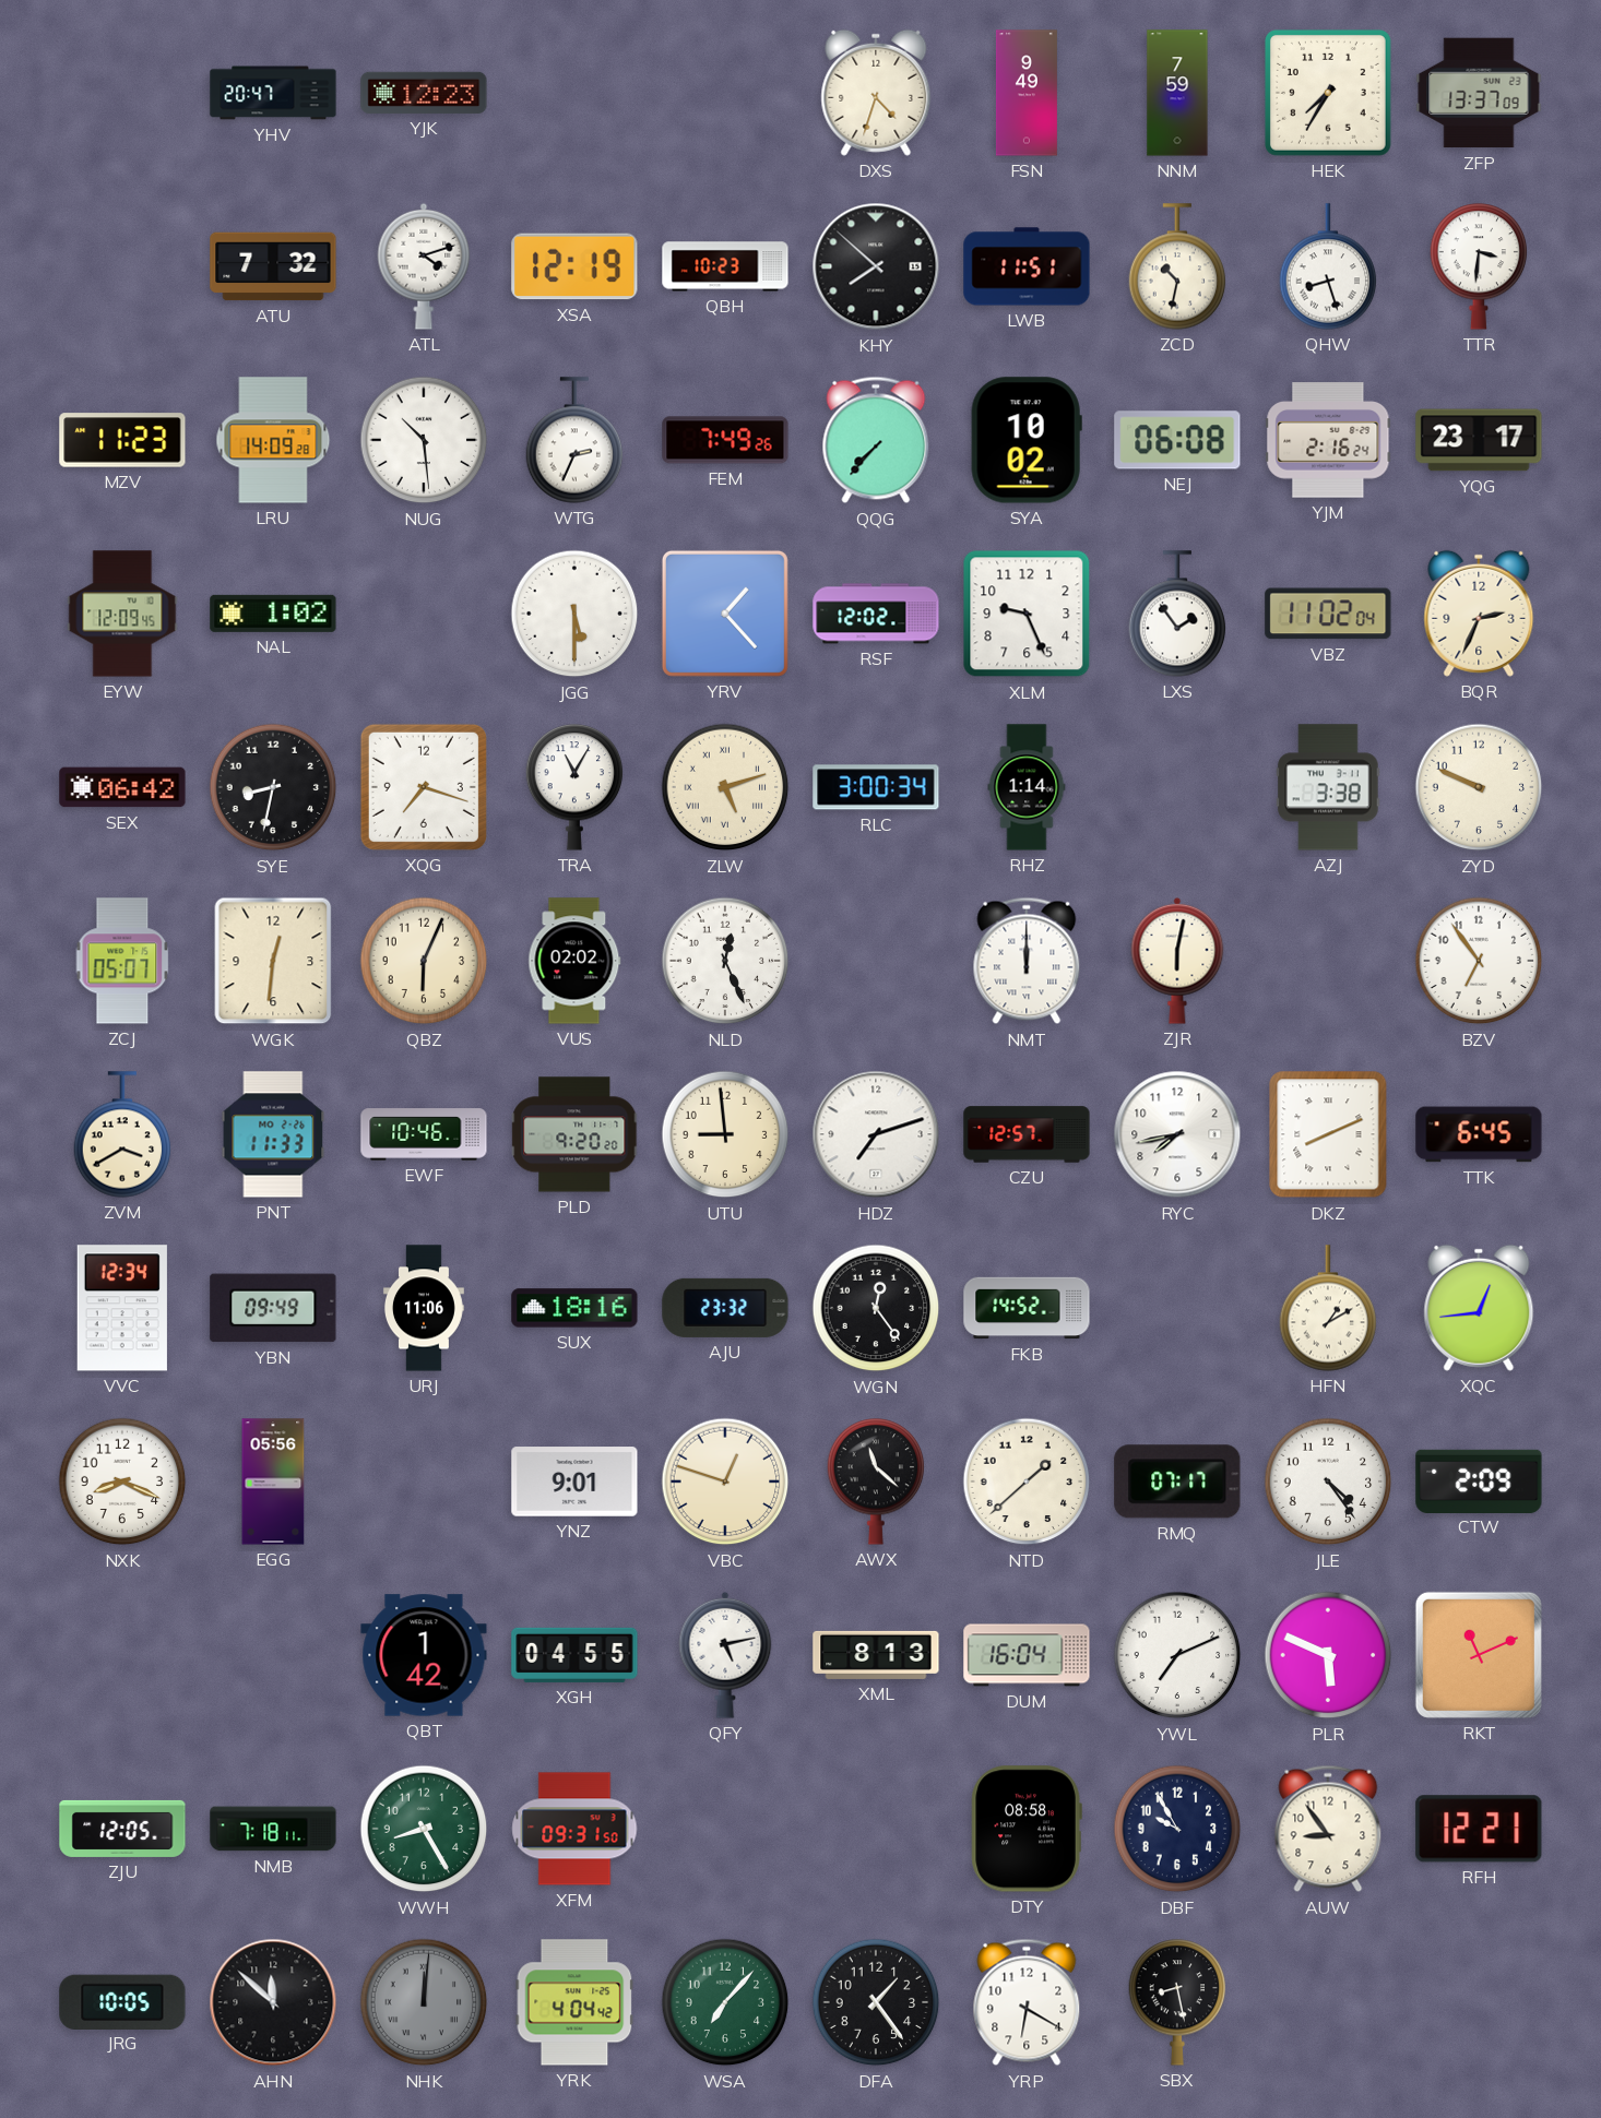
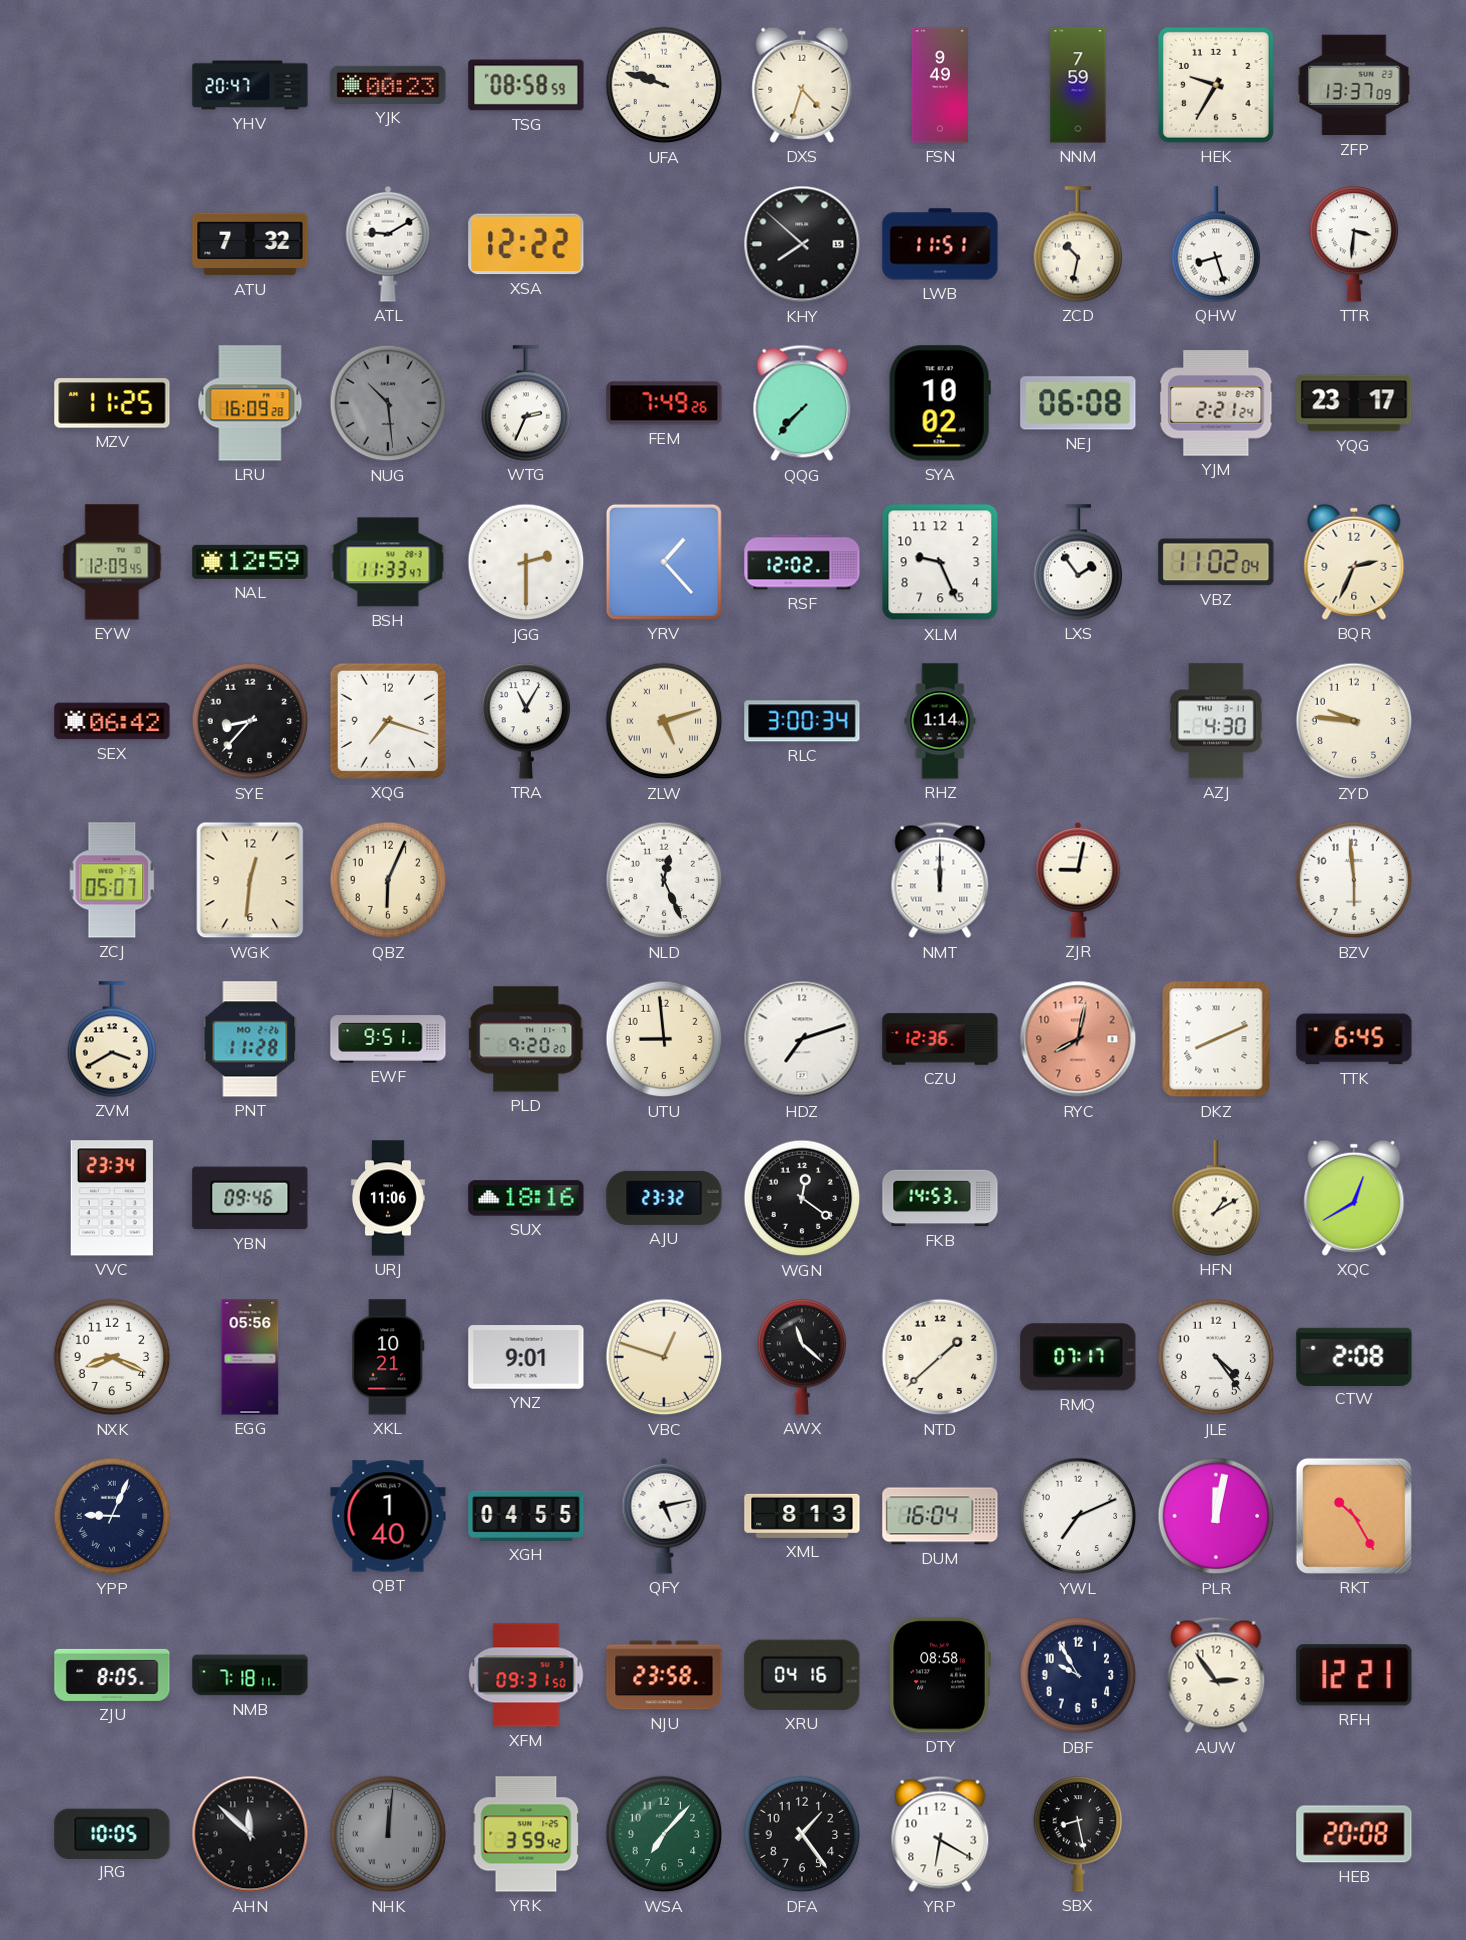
YJK: 12:23 -> 00:23 (388, 85)
TSG: none -> 08:58 (526, 85)
UFA: none -> 9:48 (664, 85)
HEK: 7:35 -> 9:35 (1216, 85)
ATL: 4:12 -> 9:10 (388, 244)
XSA: 12:19 -> 12:22 (526, 244)
QBH: 10:23 -> none (725, 266)
MZV: 11:23 -> 11:25 (112, 403)
LRU: 14:09 -> 16:09 (250, 403)
NUG dial: white -> grey (388, 403)
YJM: 2:16 -> 2:21 (1216, 403)
NAL: 1:02 -> 12:59 (250, 562)
BSH: none -> 11:33 (388, 562)
JGG: 5:30 -> 2:30 (526, 562)
SYE: 8:32 -> 8:37 (250, 721)
AZJ: 3:38 -> 4:30 (1216, 721)
ZYD: 9:49 -> 9:46 (1354, 721)
VUS: 02:02 -> none (574, 961)
ZJR: 6:02 -> 9:02 (1078, 880)
BZV: 6:54 -> 5:59 (1354, 880)
PNT: 11:33 -> 11:28 (250, 1039)
EWF: 10:46 -> 9:51 (388, 1039)
CZU: 12:57 -> 12:36 (940, 1039)
RYC: 7:43 -> 8:02 (1078, 1039)
RYC dial: white -> salmon (1078, 1039)
VVC: 12:34 -> 23:34 (112, 1198)
YBN: 09:49 -> 09:46 (250, 1198)
WGN: 12:24 -> 12:21 (802, 1198)
FKB: 14:52 -> 14:53 (940, 1198)
XQC: 12:44 -> 12:40 (1354, 1198)
XKL: none -> 10:21 (388, 1357)
CTW: 2:09 -> 2:08 (1354, 1356)
YPP: none -> 9:04 (112, 1516)
QBT: 1:42 -> 1:40 (388, 1516)
PLR: 5:49 -> 12:02 (1216, 1516)
RKT: 11:11 -> 10:25 (1354, 1516)
ZJU: 12:05 -> 8:05 (112, 1675)
WWH: 8:25 -> none (424, 1829)
NJU: none -> 23:58 (664, 1675)
XRU: none -> 04:16 (802, 1675)
AUW: 8:54 -> 2:54 (1216, 1675)
YRK: 4:04 -> 3:59 (526, 1834)
HEB: none -> 20:08 (1354, 1834)
